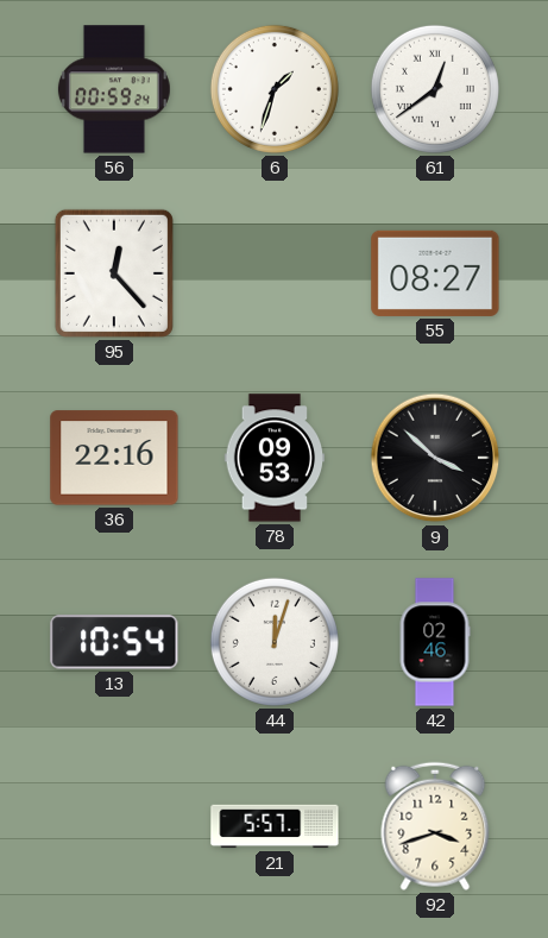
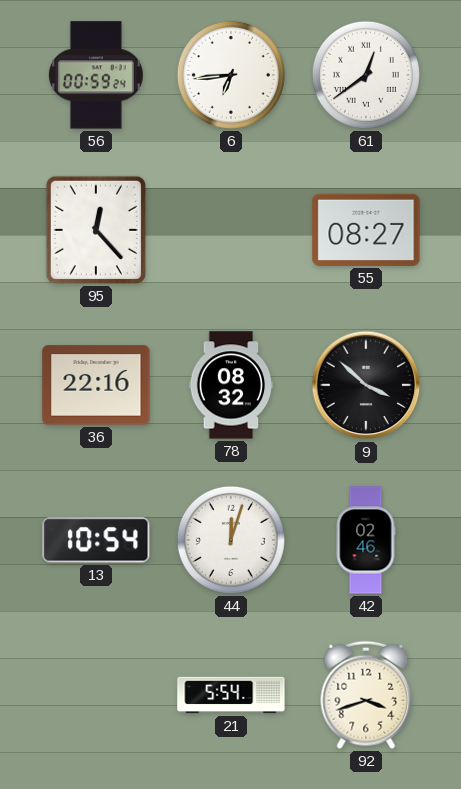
6: 1:33 -> 6:44 (231, 75)
78: 09:53 -> 08:32 (231, 385)
21: 5:57 -> 5:54 (231, 695)
